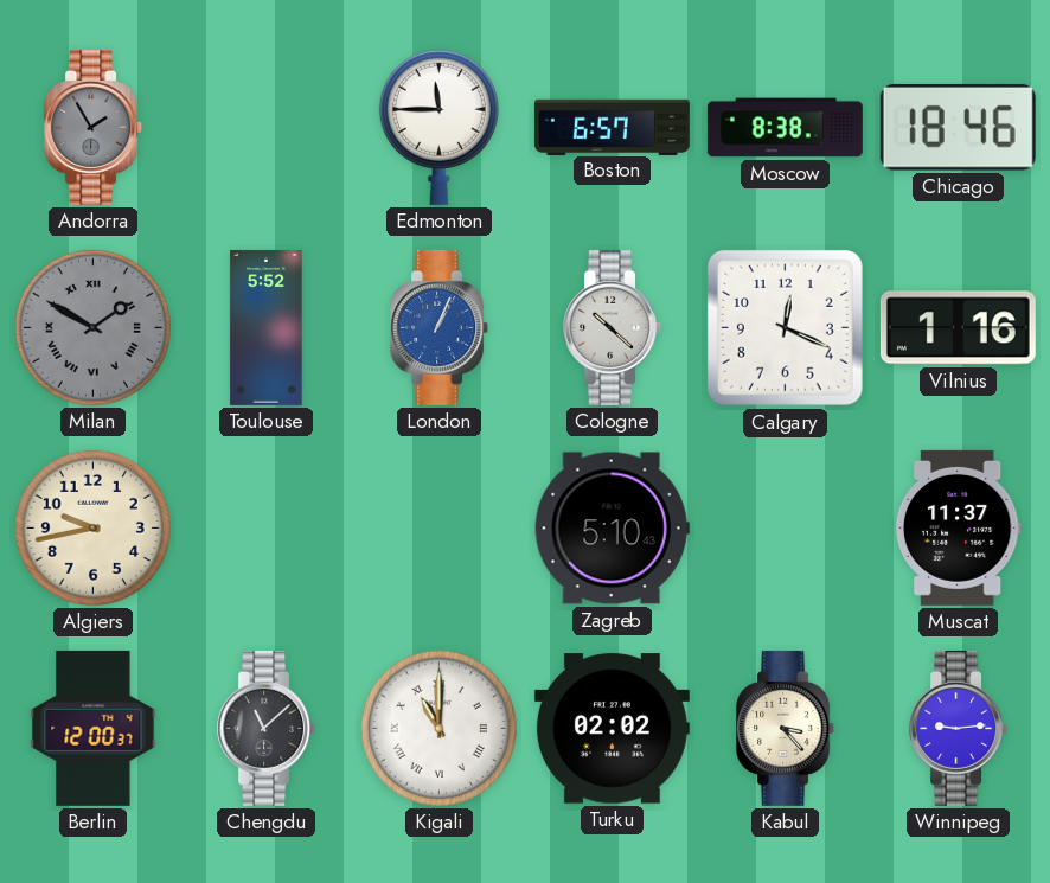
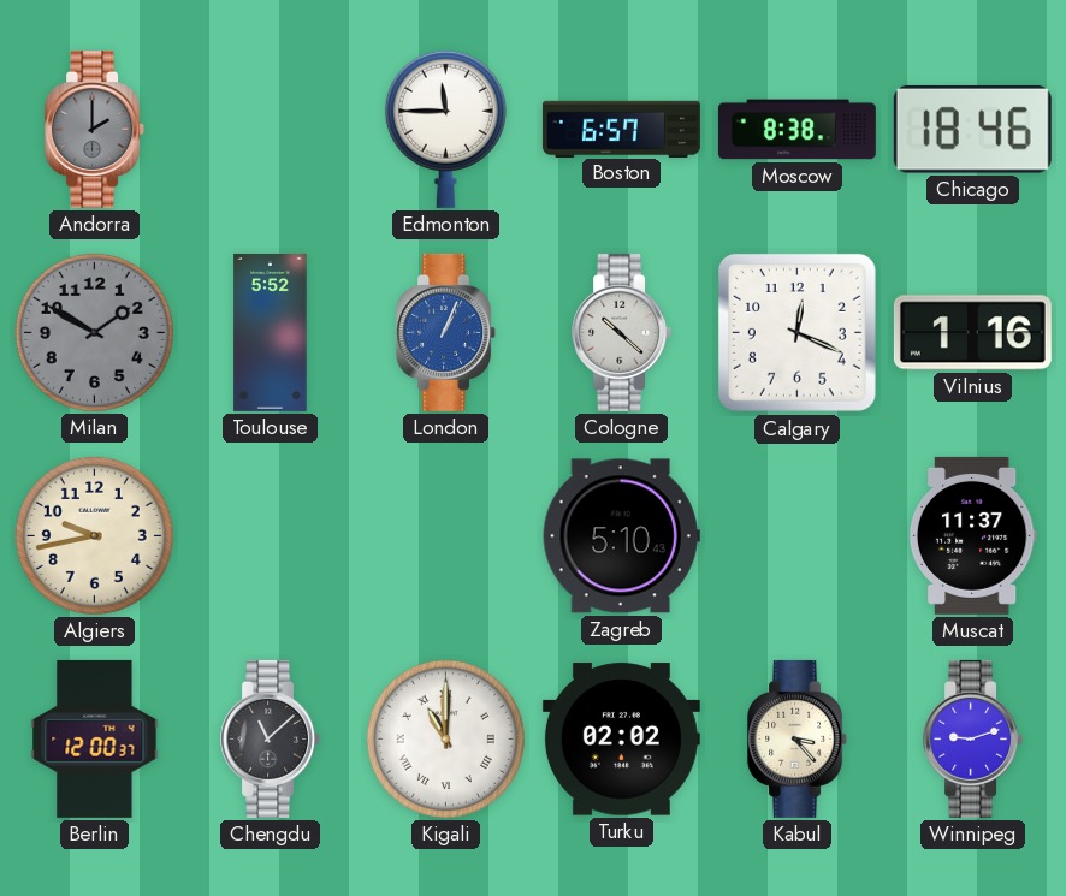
Andorra: 1:55 -> 2:00 (95, 129)
Milan numerals: Roman -> Arabic (94, 332)
Winnipeg: 9:14 -> 9:12 (973, 738)
